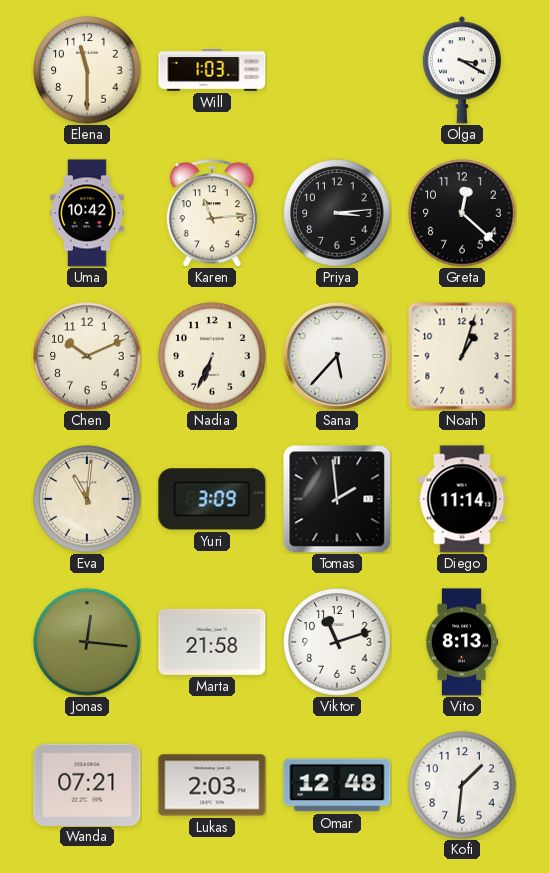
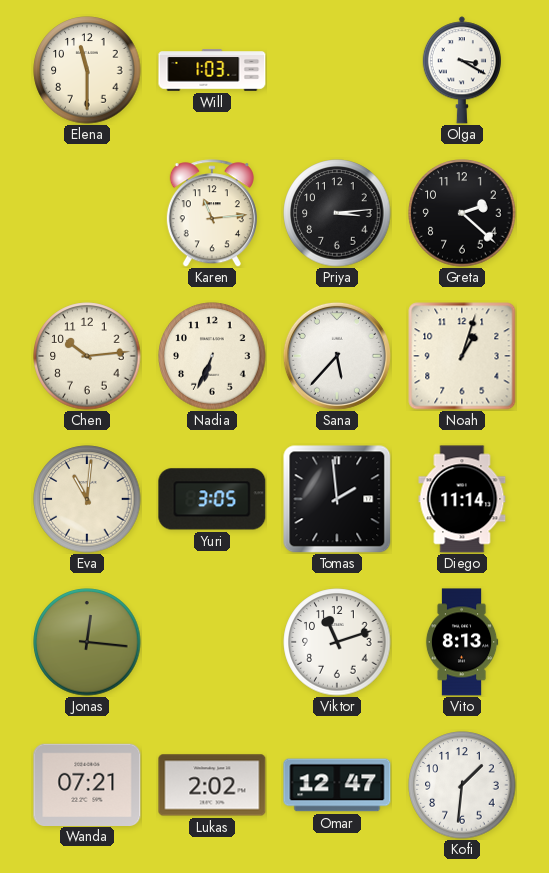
Uma: 10:42 -> none (87, 213)
Greta: 12:22 -> 2:22 (462, 213)
Chen: 10:11 -> 10:14 (87, 356)
Yuri: 3:09 -> 3:05 (212, 499)
Marta: 21:58 -> none (212, 642)
Lukas: 2:03 -> 2:02 (212, 785)
Omar: 12:48 -> 12:47 (337, 785)
